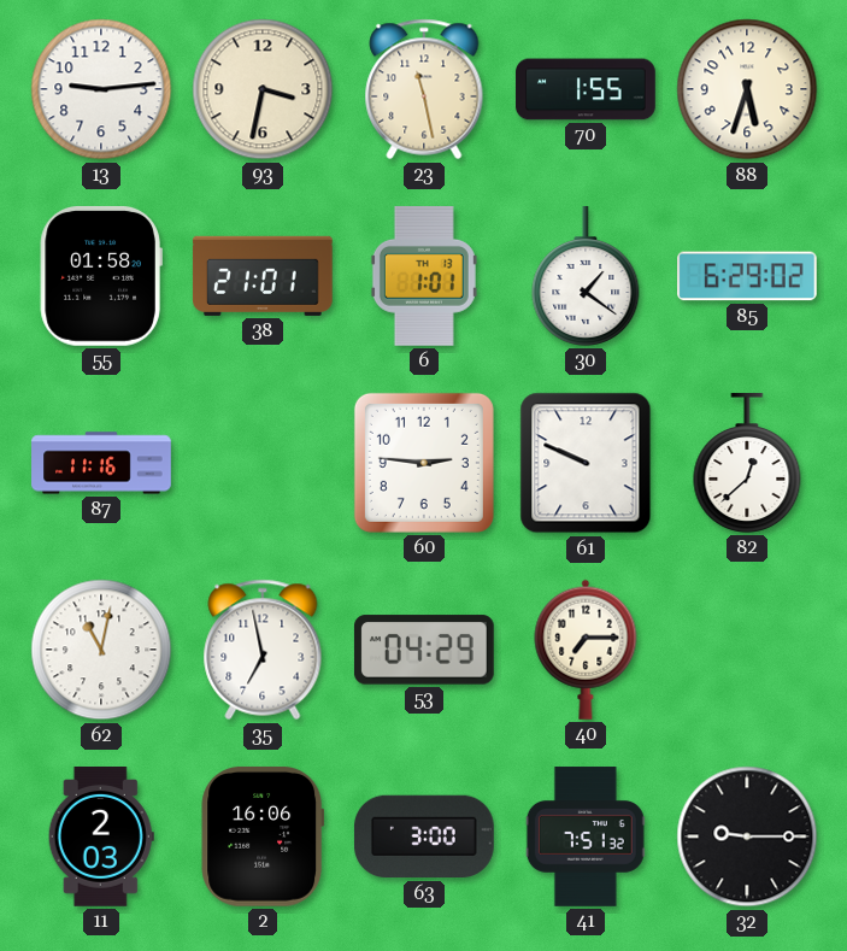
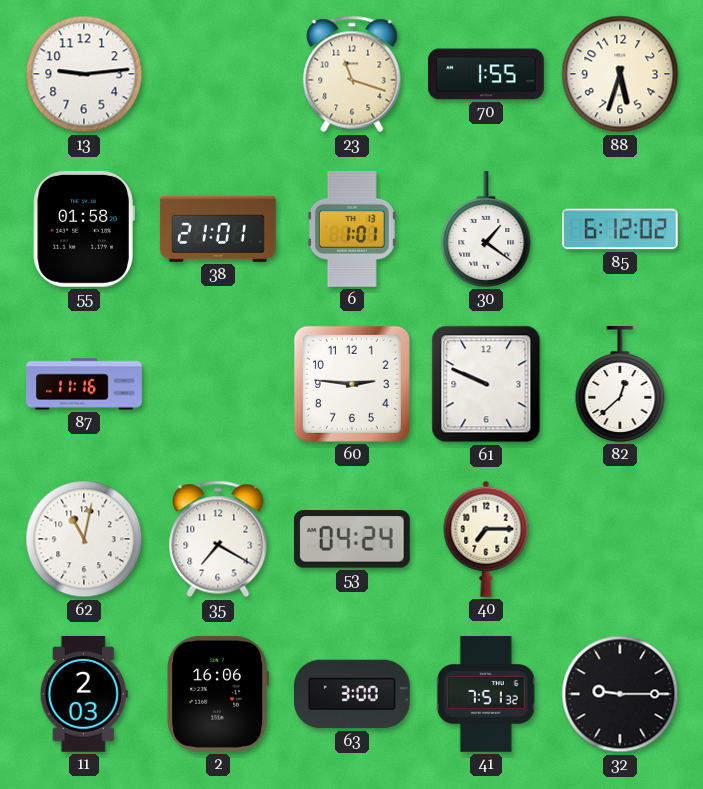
93: 3:32 -> none (263, 89)
23: 11:28 -> 11:18 (352, 74)
85: 6:29 -> 6:12 (621, 229)
35: 6:58 -> 7:20 (218, 539)
53: 04:29 -> 04:24 (352, 539)
